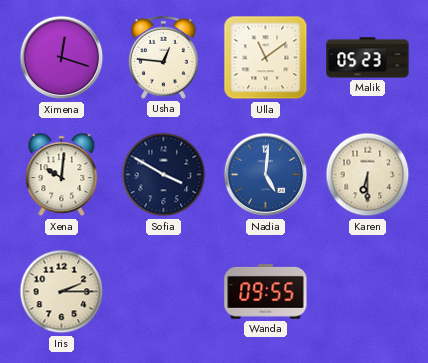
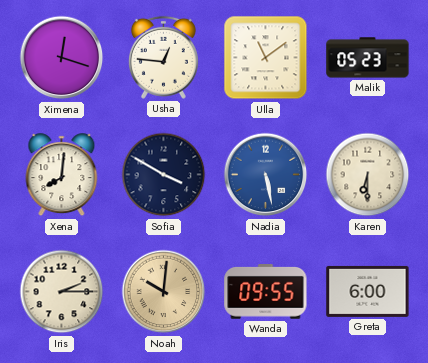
Xena: 10:01 -> 8:01 (62, 175)
Nadia: 5:01 -> 5:28 (266, 175)
Noah: none -> 10:01 (164, 292)
Greta: none -> 6:00 (368, 291)
